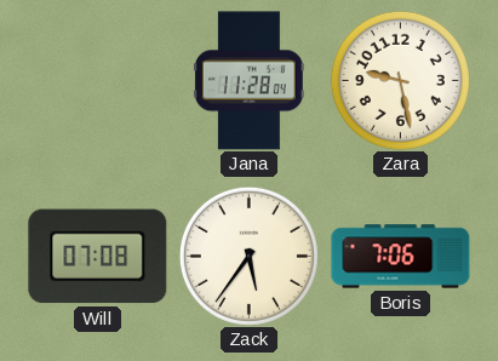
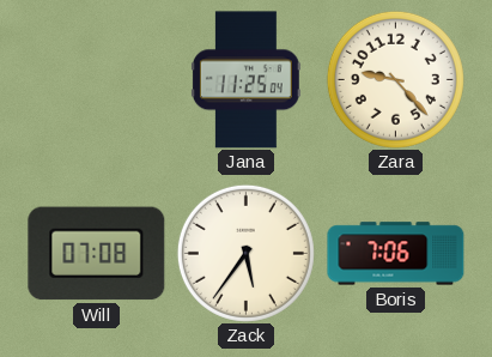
Jana: 11:28 -> 11:25 (245, 80)
Zara: 9:28 -> 9:23 (395, 79)
